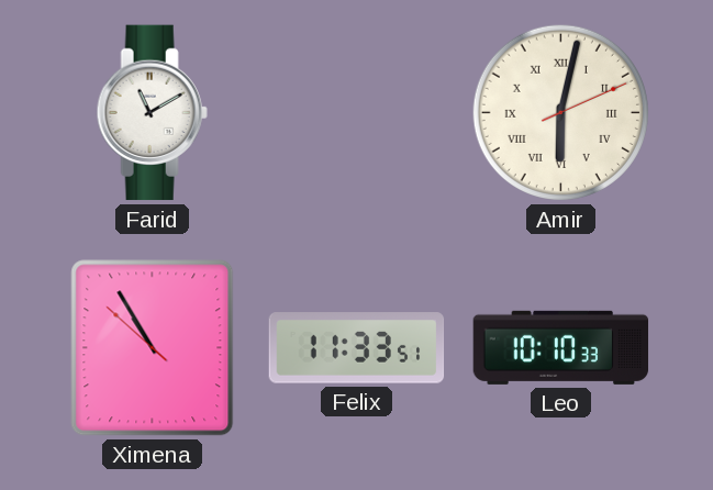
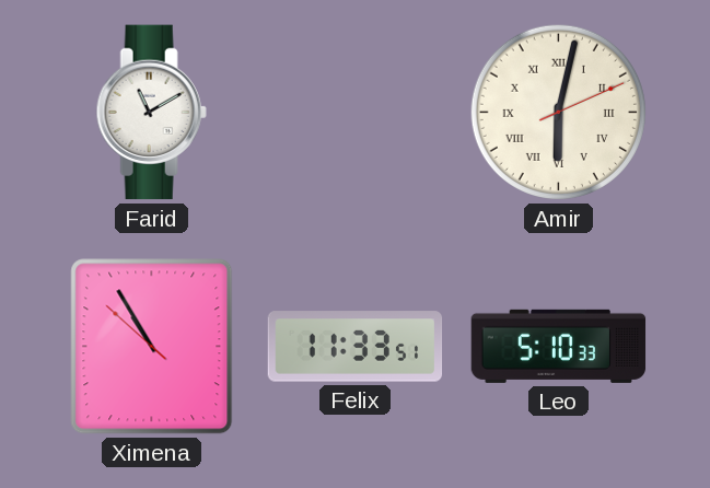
Leo: 10:10 -> 5:10 (559, 346)
